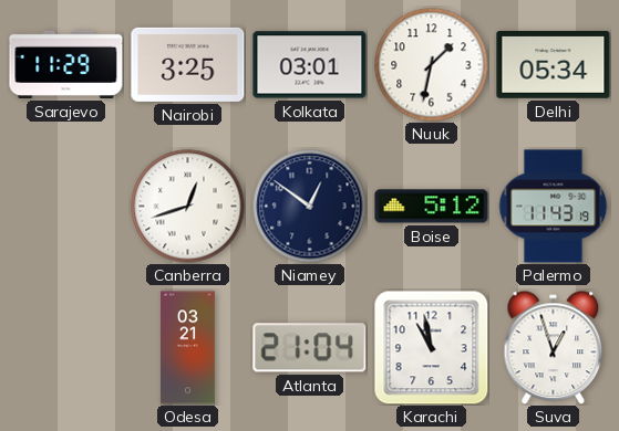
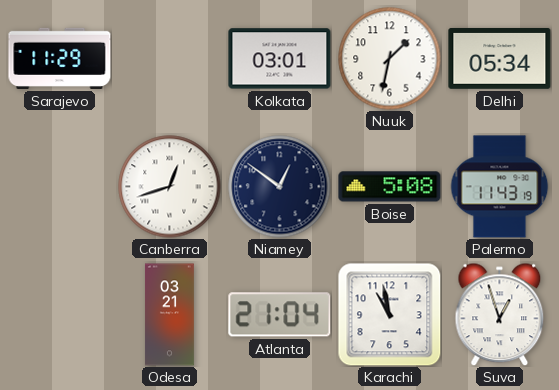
Nairobi: 3:25 -> none (188, 64)
Boise: 5:12 -> 5:08 (390, 187)
